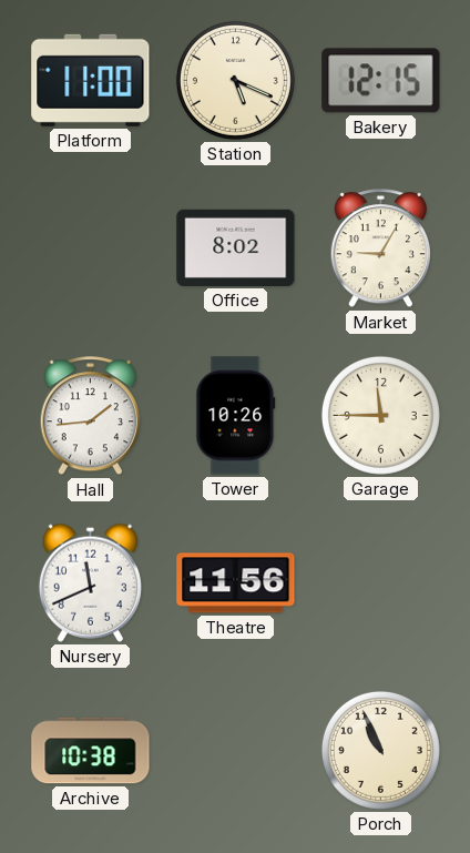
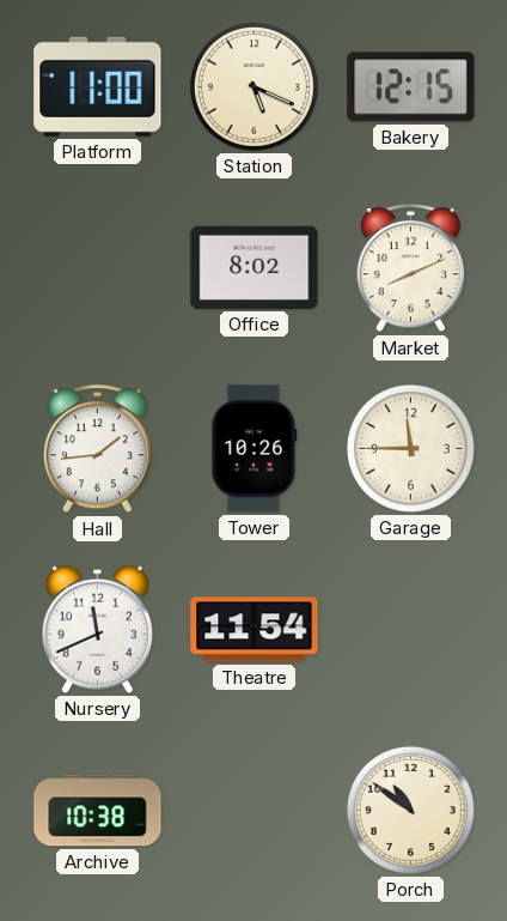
Market: 9:05 -> 8:11 (410, 268)
Theatre: 11:56 -> 11:54 (255, 630)
Porch: 10:56 -> 10:51 (410, 810)
